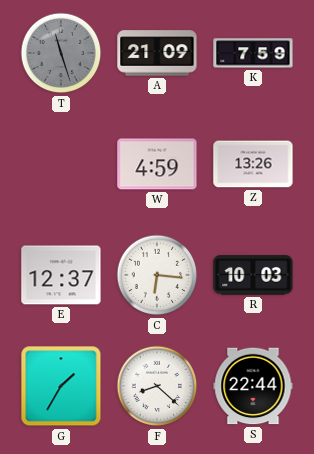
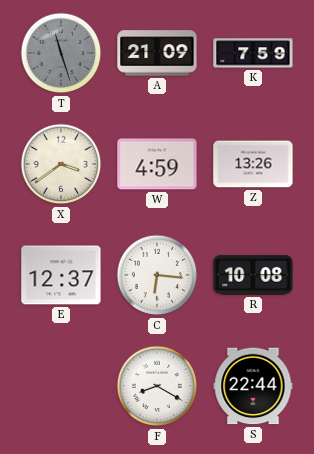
X: none -> 3:39 (61, 164)
R: 10:03 -> 10:08 (253, 275)
G: 1:35 -> none (61, 386)
F: 8:22 -> 8:20 (157, 386)
